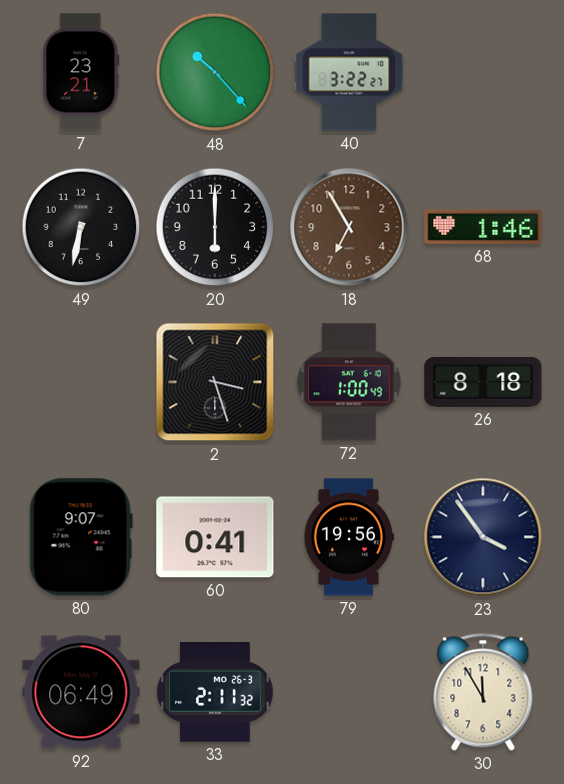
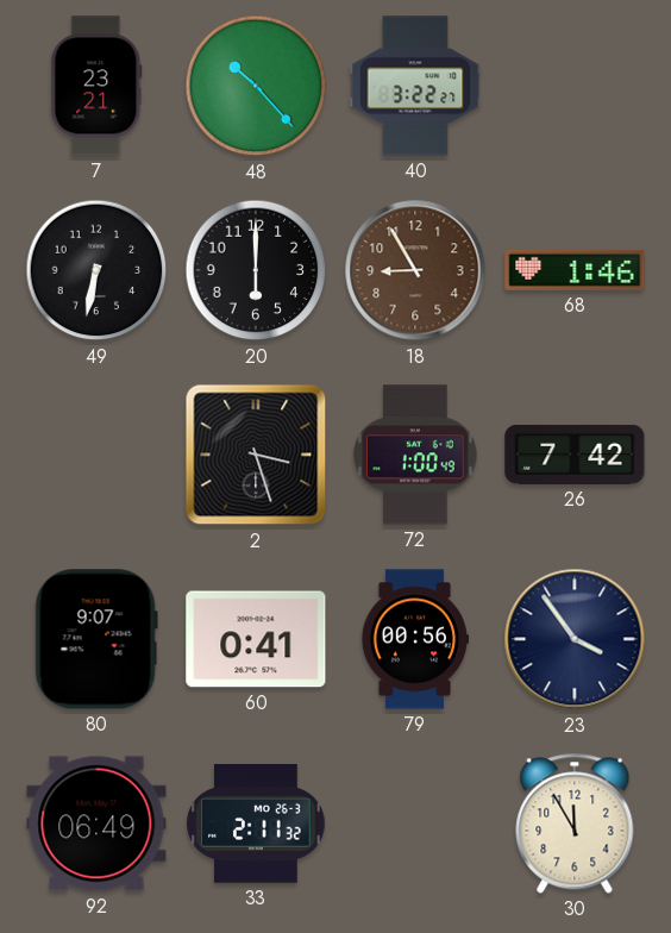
18: 6:55 -> 8:55 (415, 270)
26: 8:18 -> 7:42 (575, 455)
79: 19:56 -> 00:56 (414, 639)
